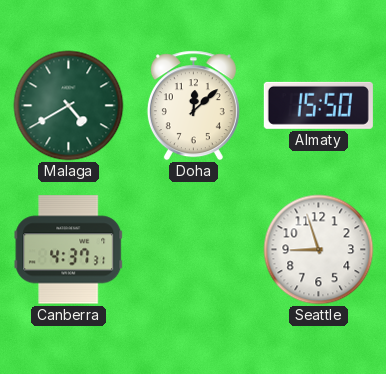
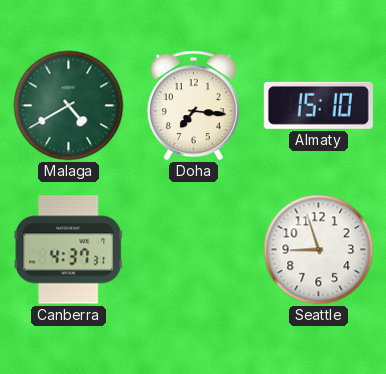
Doha: 12:08 -> 7:16 (193, 106)
Almaty: 15:50 -> 15:10 (318, 105)
